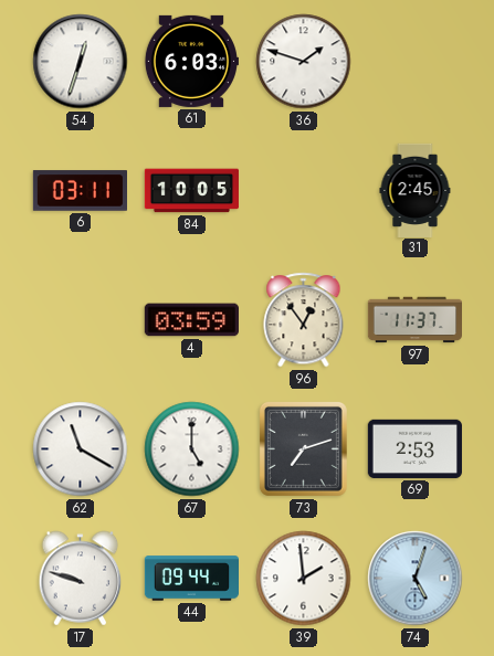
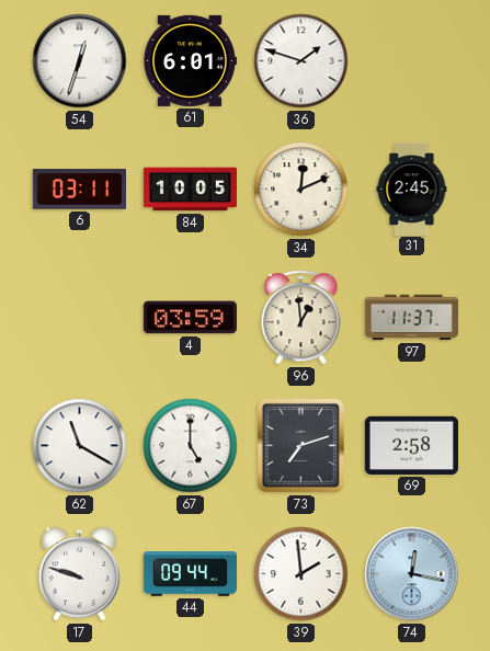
61: 6:03 -> 6:01 (190, 60)
34: none -> 12:11 (301, 190)
96: 12:54 -> 12:59 (301, 318)
69: 2:53 -> 2:58 (411, 445)
74: 5:03 -> 12:17 (412, 574)
